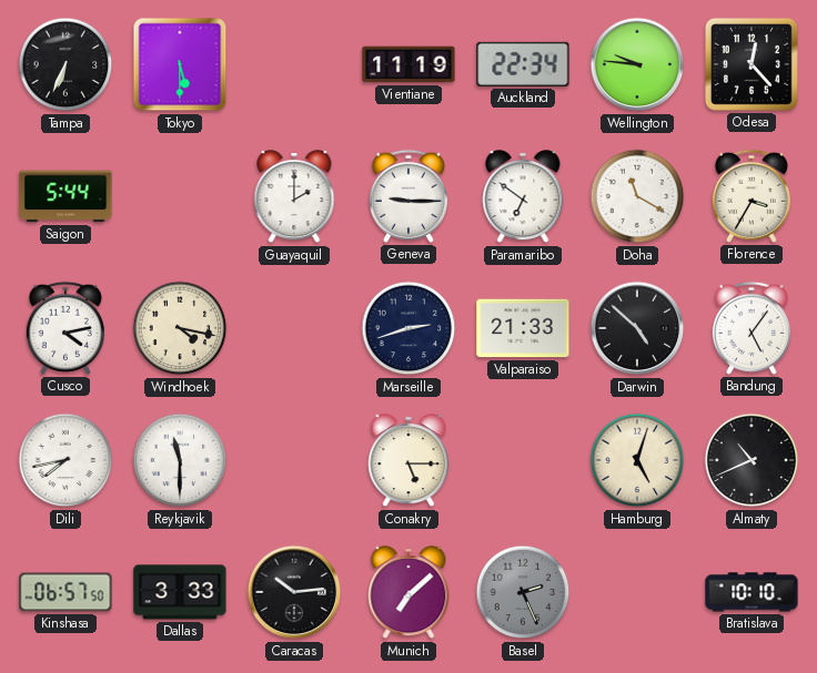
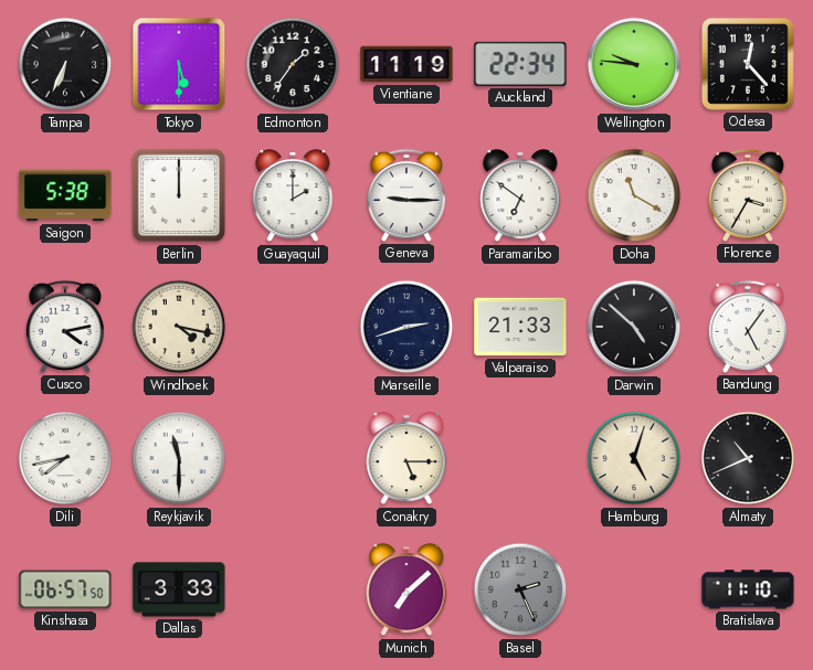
Edmonton: none -> 1:36 (293, 64)
Saigon: 5:44 -> 5:38 (65, 195)
Berlin: none -> 12:00 (179, 195)
Caracas: 10:14 -> none (294, 592)
Bratislava: 10:10 -> 11:10 (748, 589)
